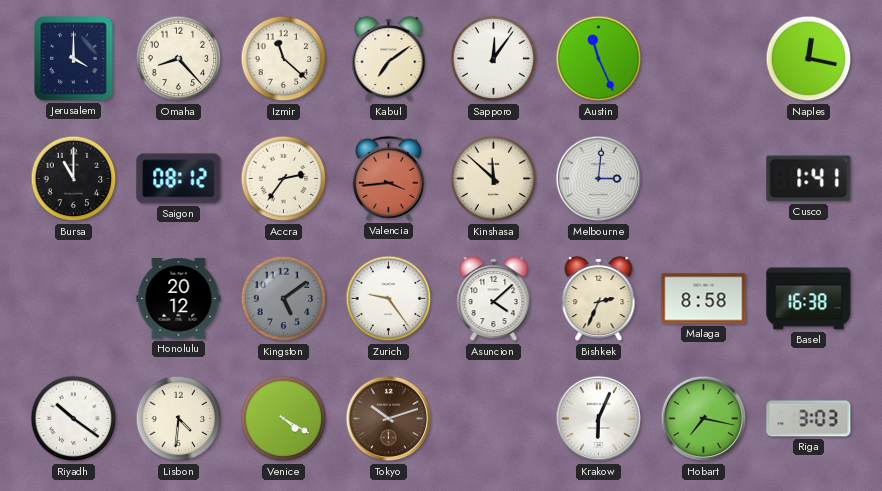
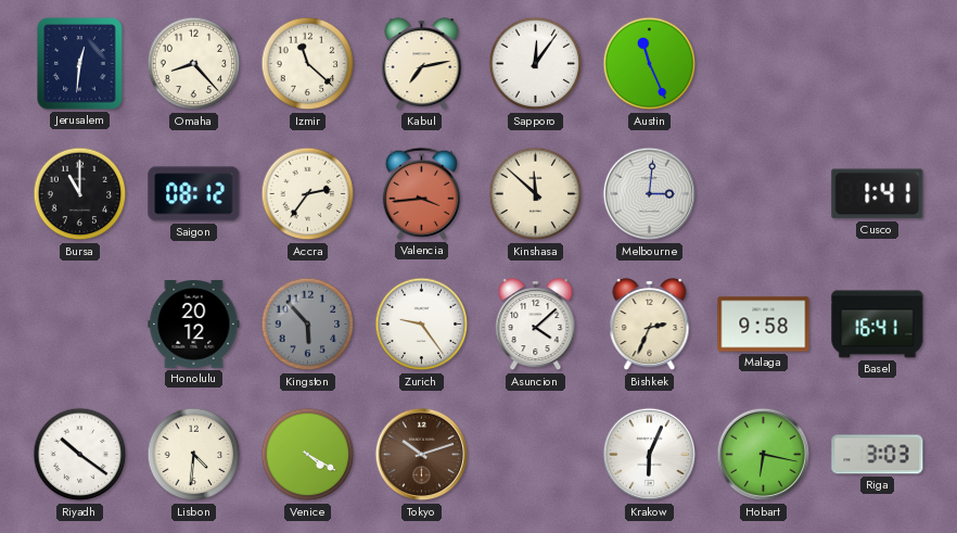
Jerusalem: 4:00 -> 12:31 (80, 64)
Kabul: 7:09 -> 7:13 (422, 64)
Naples: 12:17 -> none (809, 59)
Kingston: 5:09 -> 5:53 (308, 325)
Malaga: 8:58 -> 9:58 (764, 325)
Basel: 16:38 -> 16:41 (878, 325)
Hobart: 7:17 -> 6:17 (764, 455)
